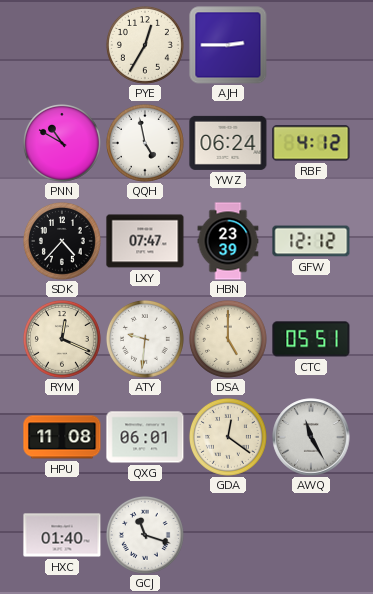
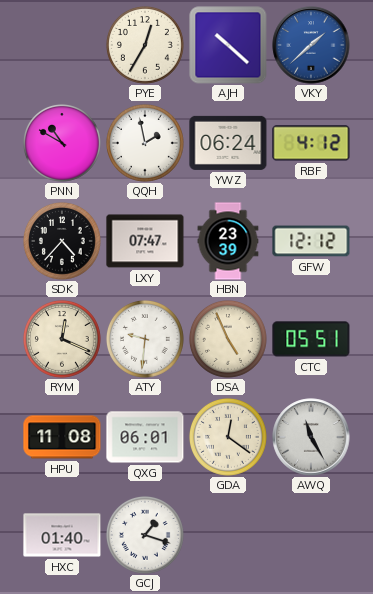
AJH: 2:45 -> 10:22 (228, 45)
VKY: none -> 1:38 (311, 45)
QQH: 4:58 -> 1:58 (145, 143)
DSA: 5:00 -> 4:56 (228, 339)
GCJ: 11:18 -> 1:18 (145, 535)
